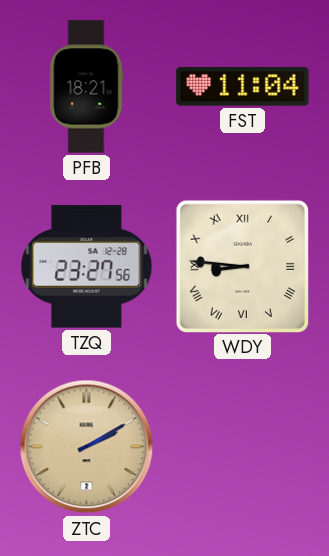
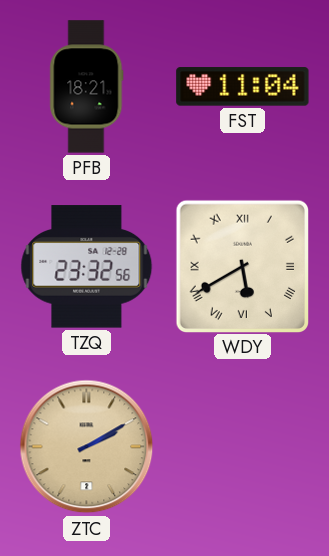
TZQ: 23:27 -> 23:32 (87, 267)
WDY: 8:46 -> 5:40 (242, 266)
